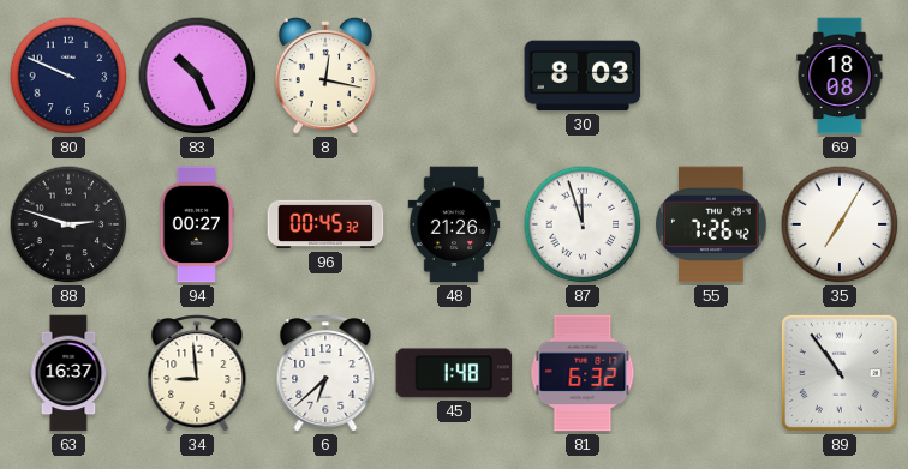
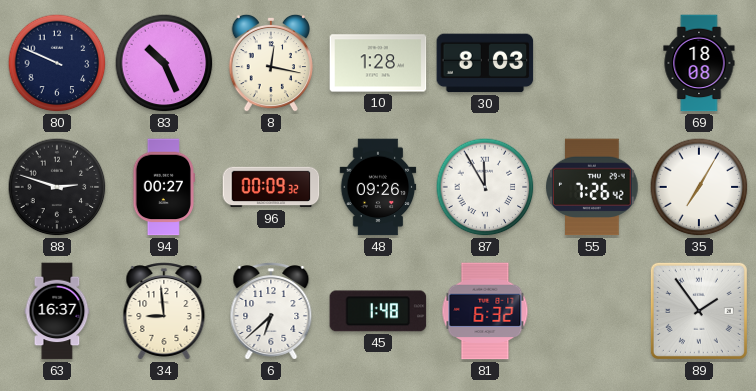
10: none -> 1:28 (378, 63)
96: 00:45 -> 00:09 (271, 187)
48: 21:26 -> 09:26 (378, 187)
87: 11:57 -> 11:55 (485, 187)
89: 10:54 -> 1:54 (699, 311)
